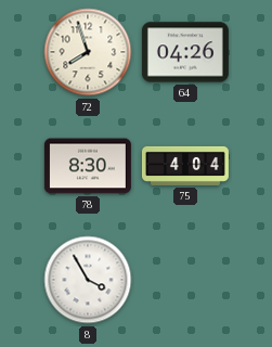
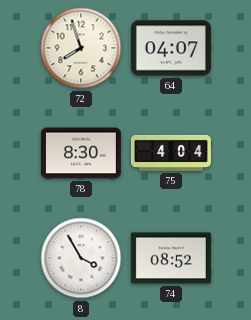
64: 04:26 -> 04:07 (171, 48)
74: none -> 08:52 (171, 258)
